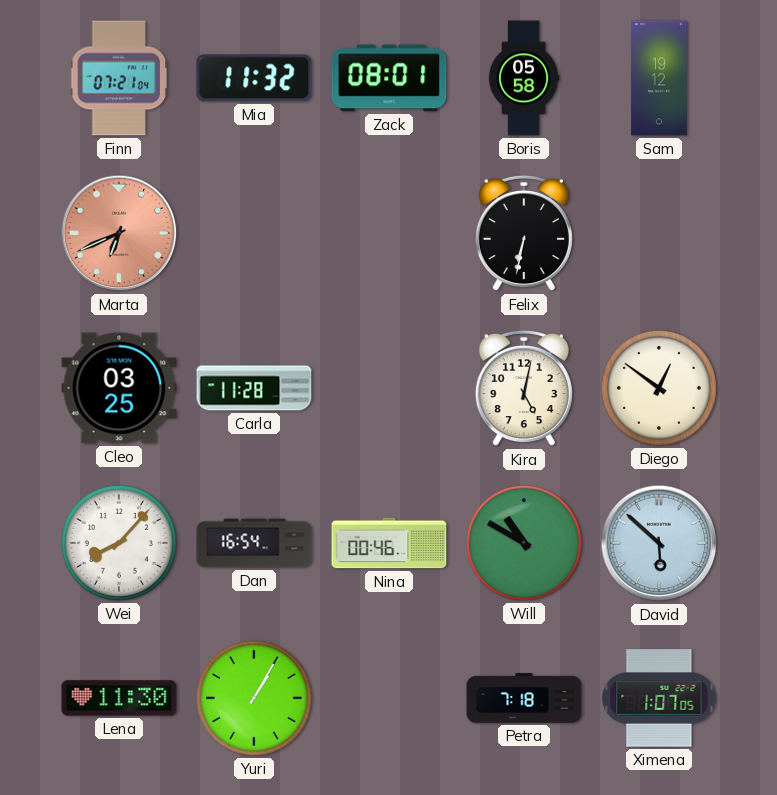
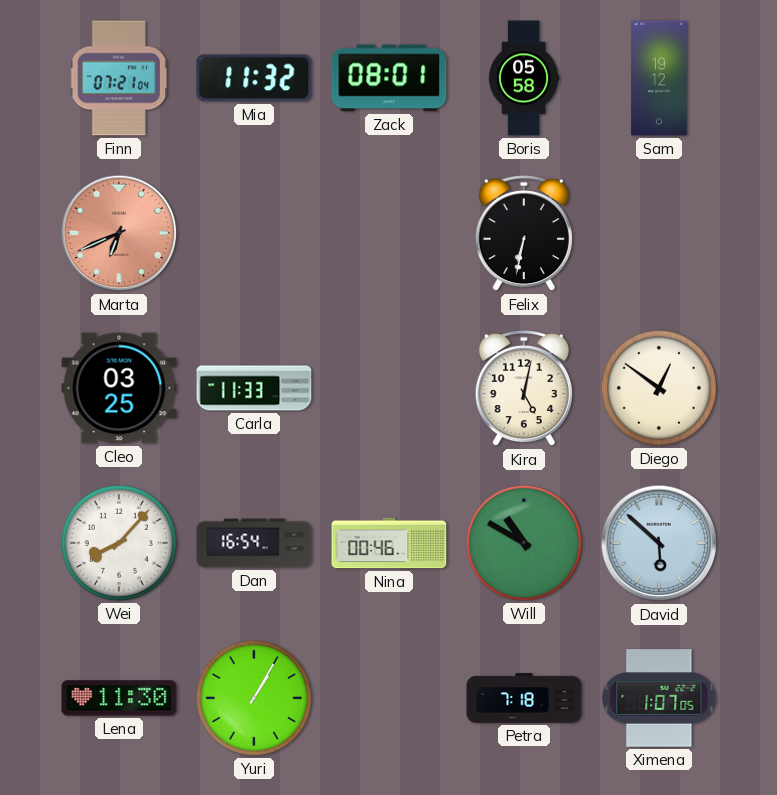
Carla: 11:28 -> 11:33 (254, 388)
